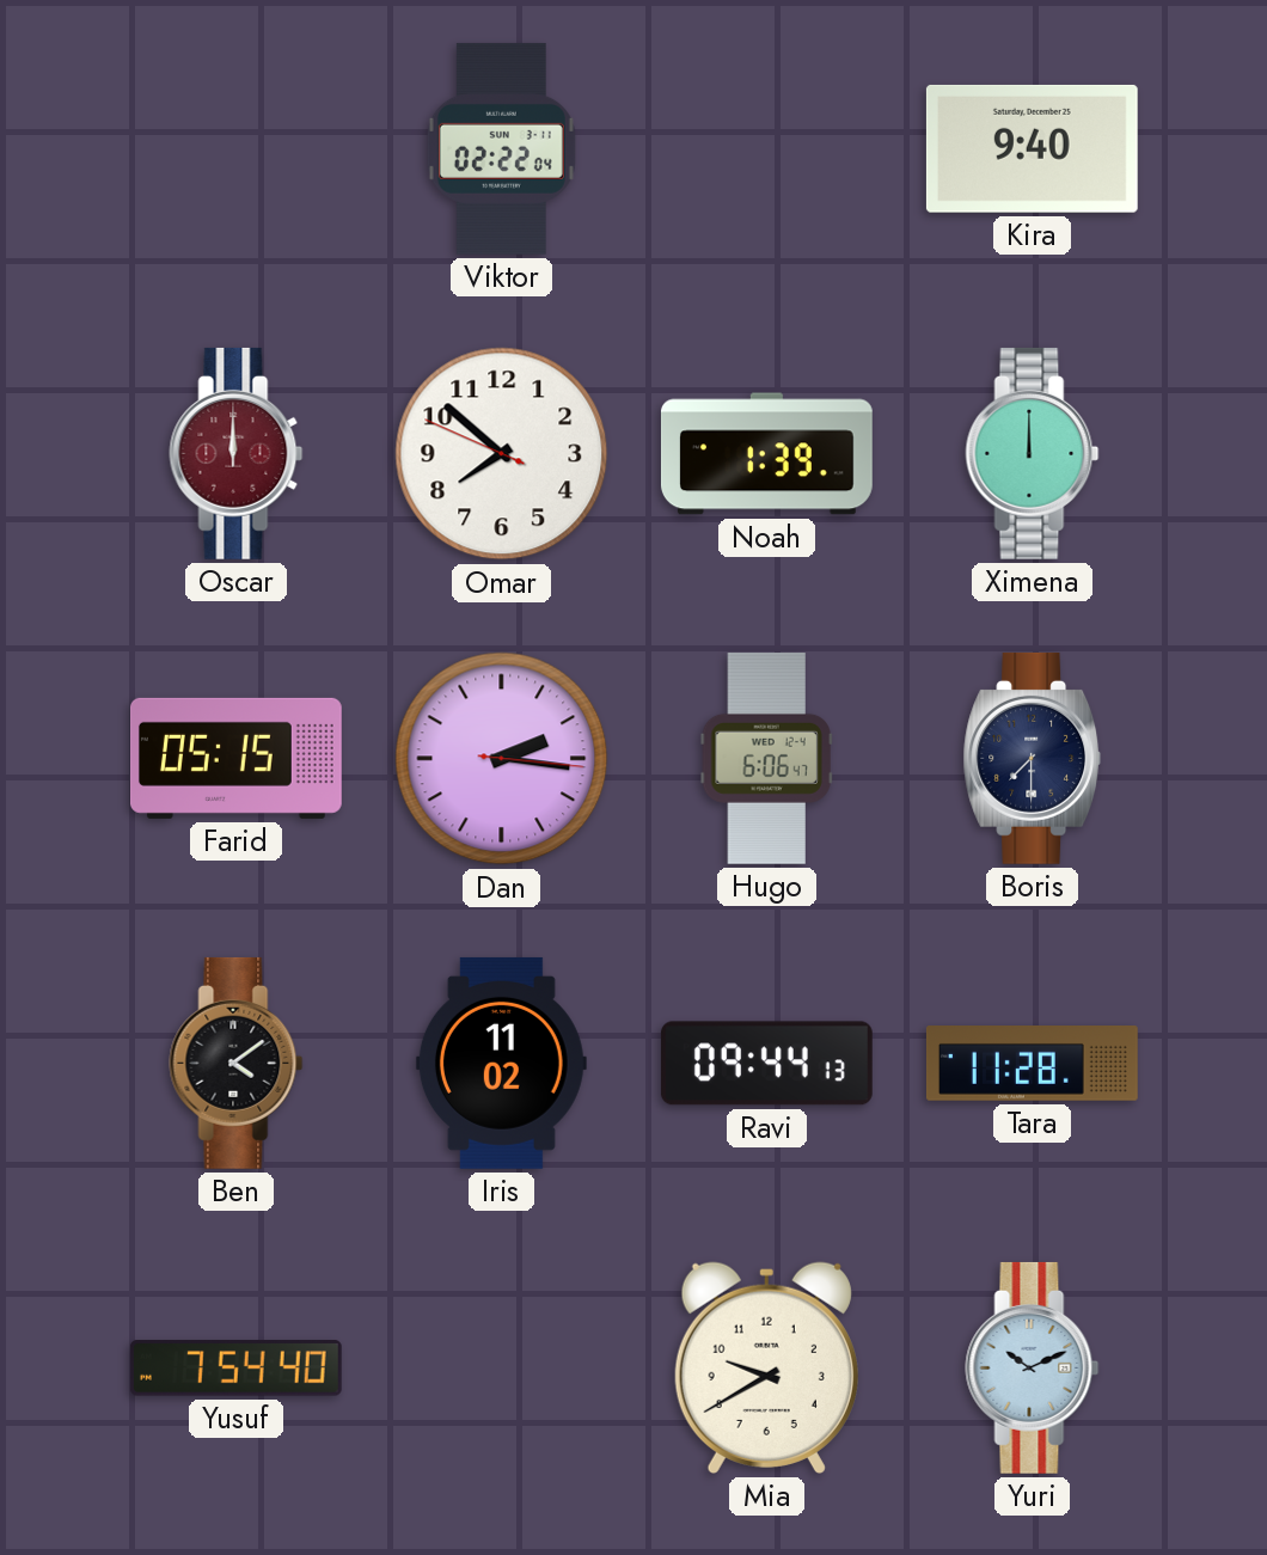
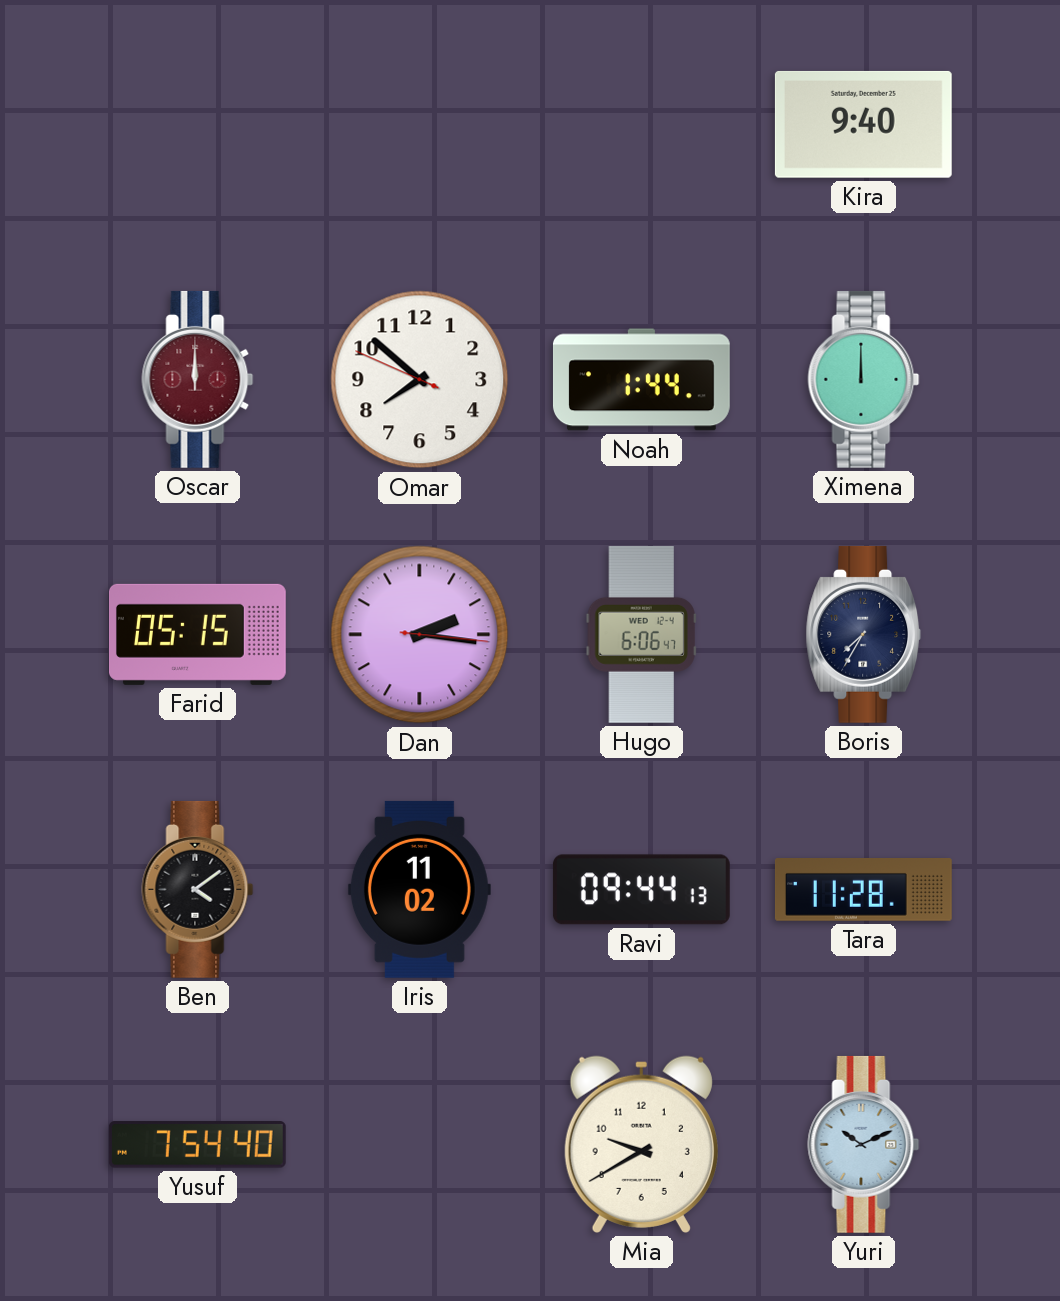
Viktor: 02:22 -> none (501, 148)
Noah: 1:39 -> 1:44 (641, 380)
Boris: 7:30 -> 7:35 (864, 634)
